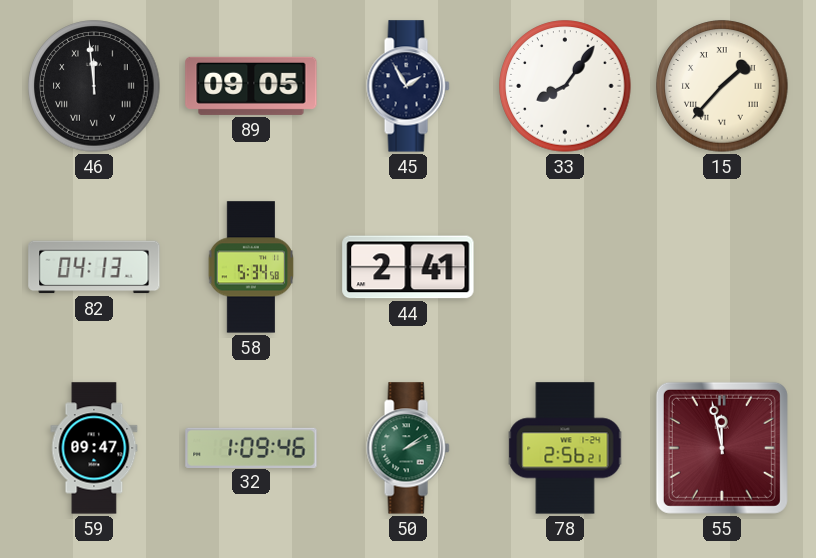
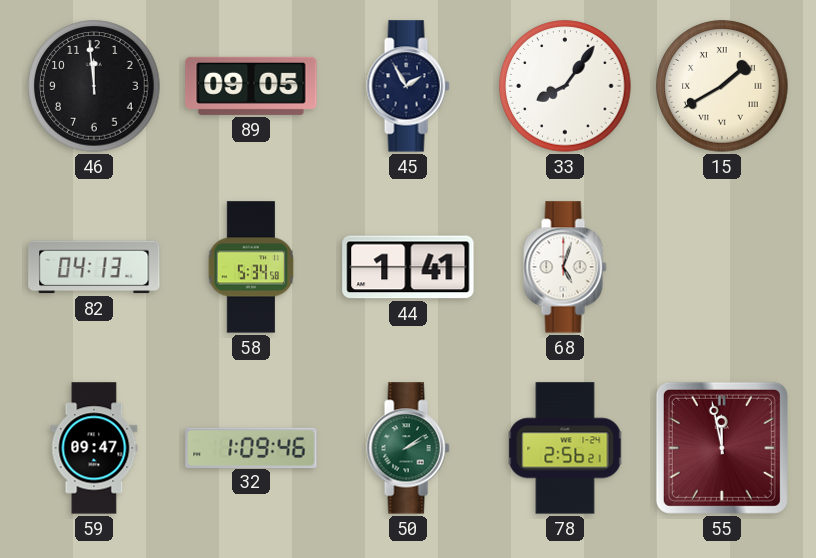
46 numerals: Roman -> Arabic (94, 86)
15: 1:37 -> 1:40 (722, 86)
44: 2:41 -> 1:41 (408, 267)
68: none -> 5:03 (565, 267)
